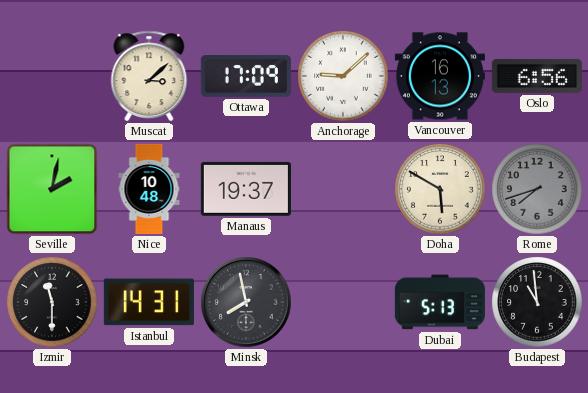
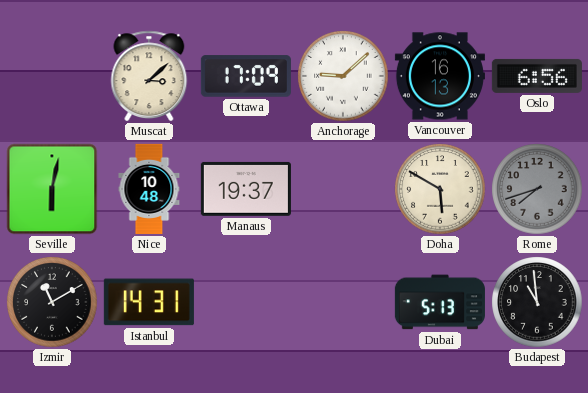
Seville: 2:02 -> 6:02 (52, 189)
Izmir: 11:30 -> 11:10 (52, 302)
Minsk: 7:58 -> none (246, 302)
